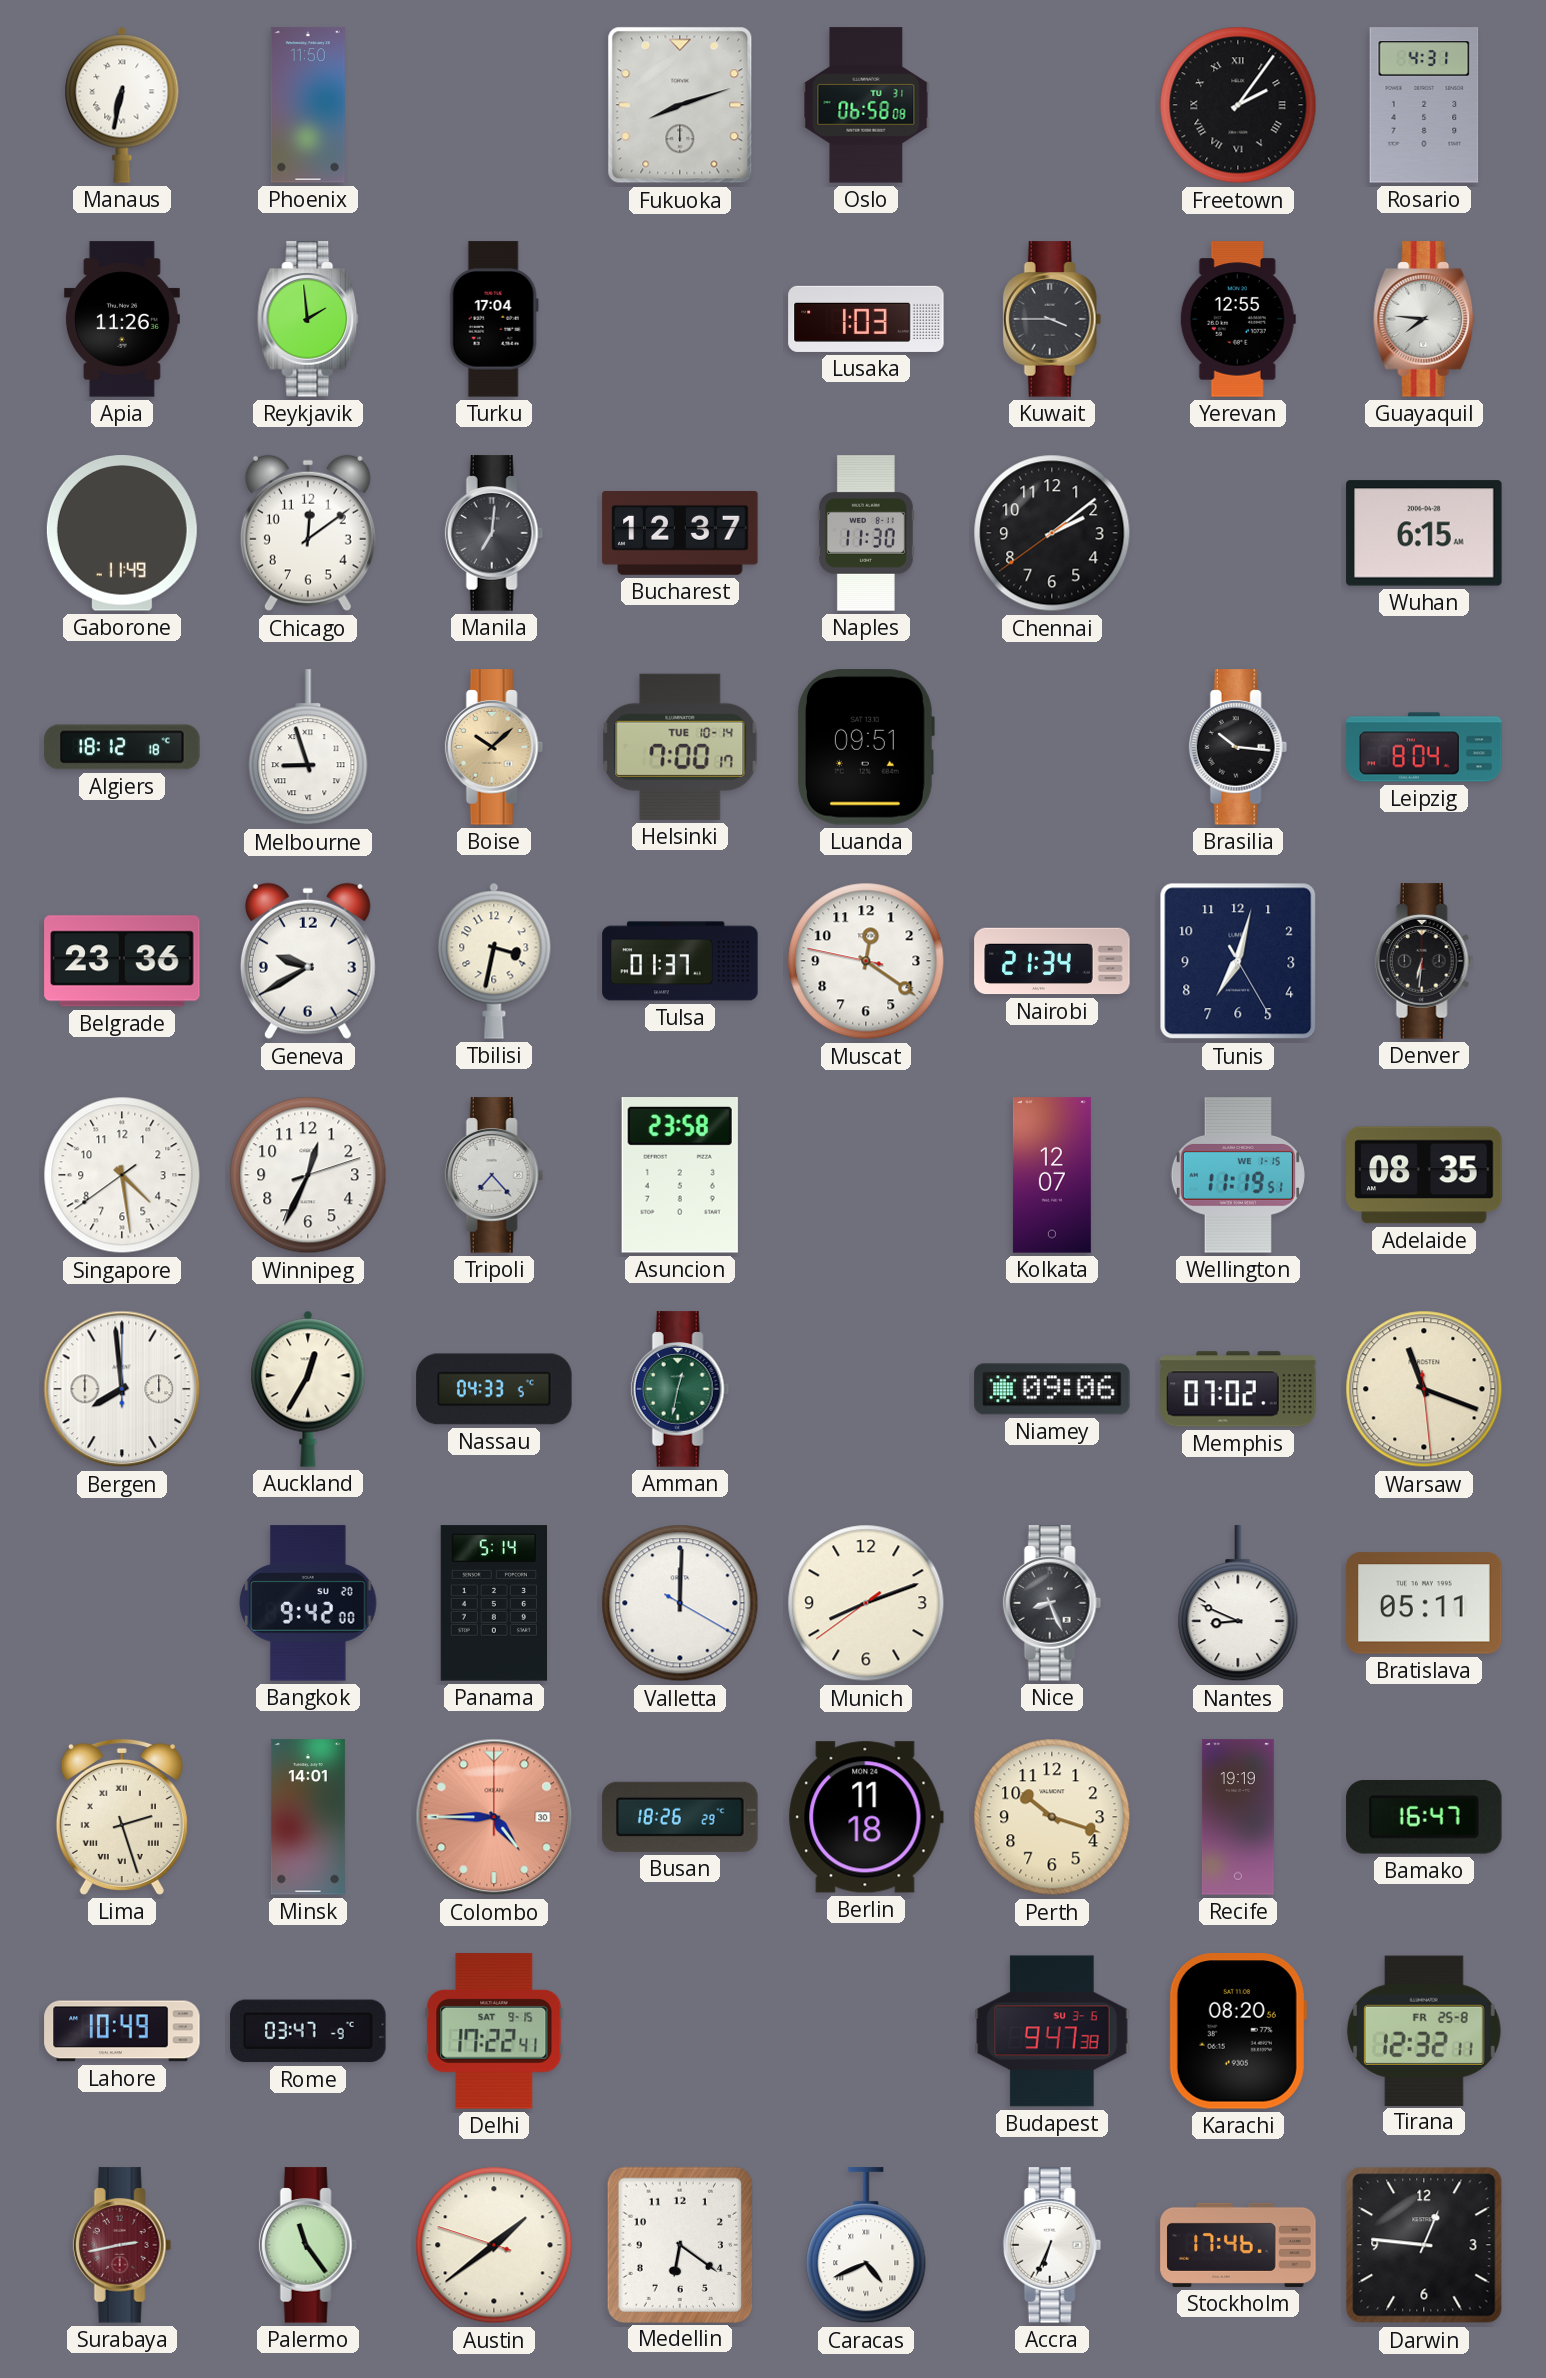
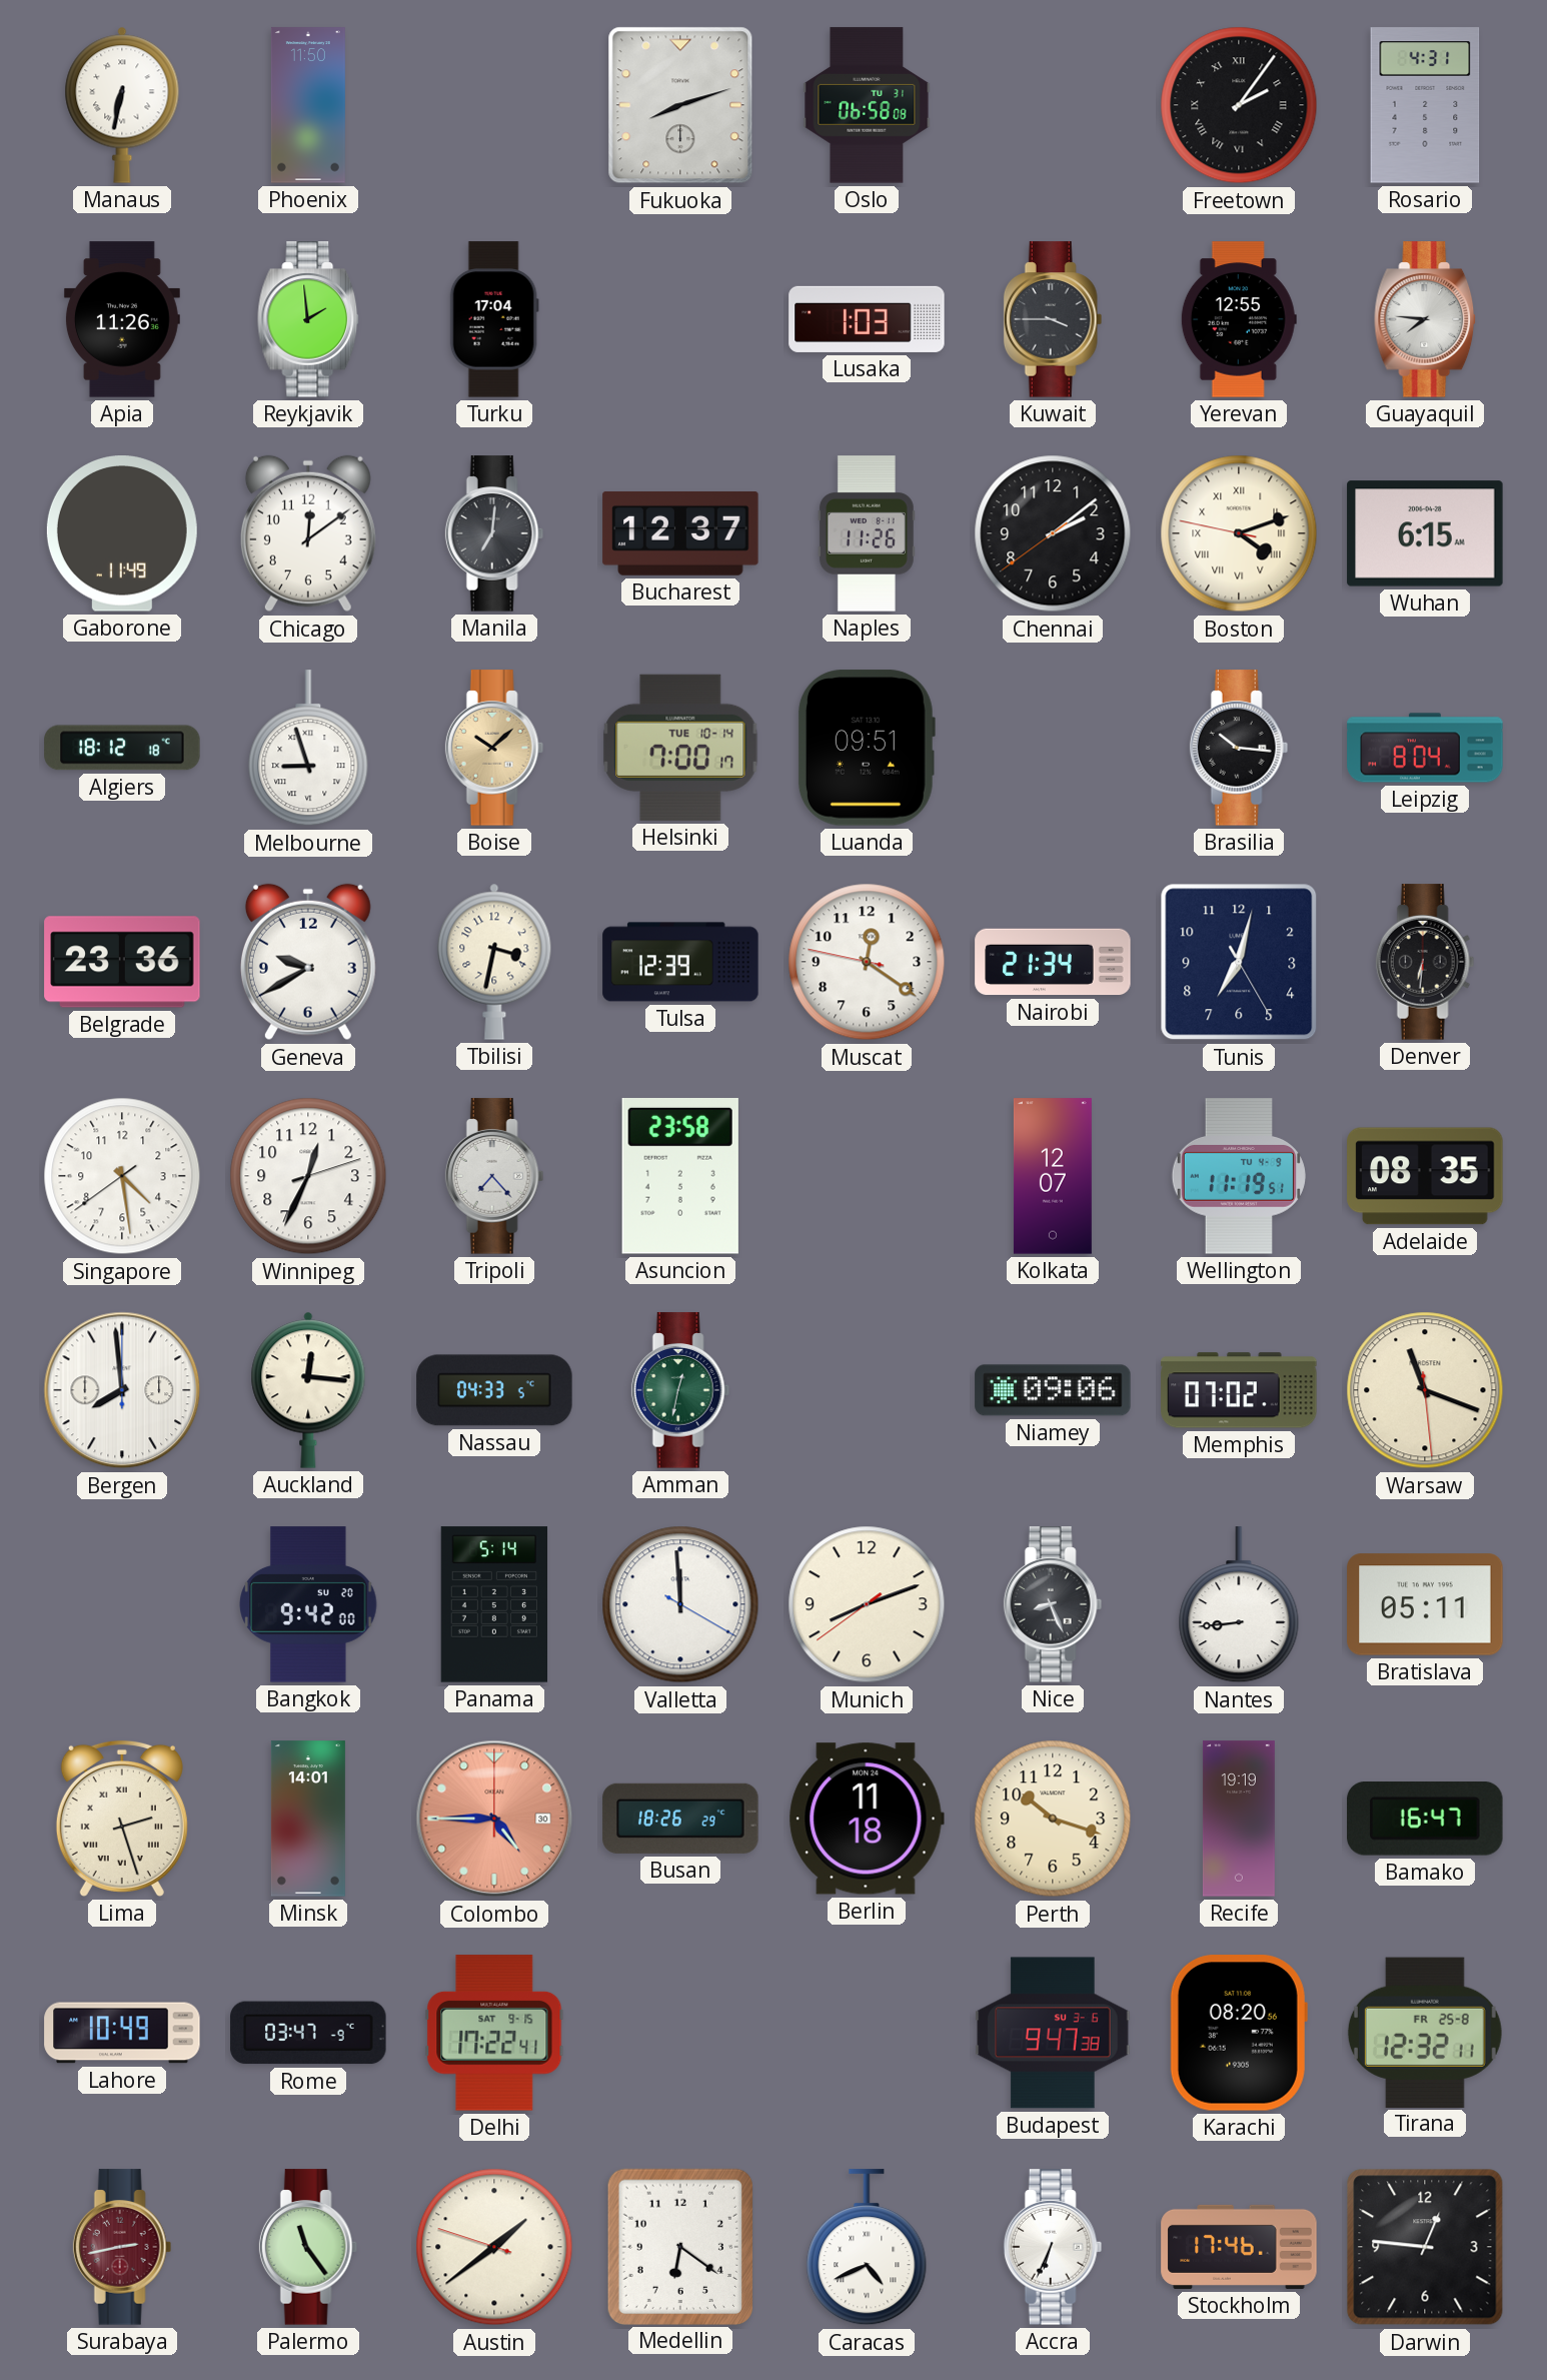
Naples: 11:30 -> 11:26 (867, 533)
Boston: none -> 4:11 (1239, 533)
Tulsa: 01:37 -> 12:39 (680, 962)
Wellington date: WE 1-15 -> TU 4-9 (1239, 1176)
Auckland: 12:35 -> 12:16 (308, 1390)
Valletta: 12:00 -> 11:59 (680, 1604)
Nantes: 8:49 -> 8:44 (1239, 1605)
